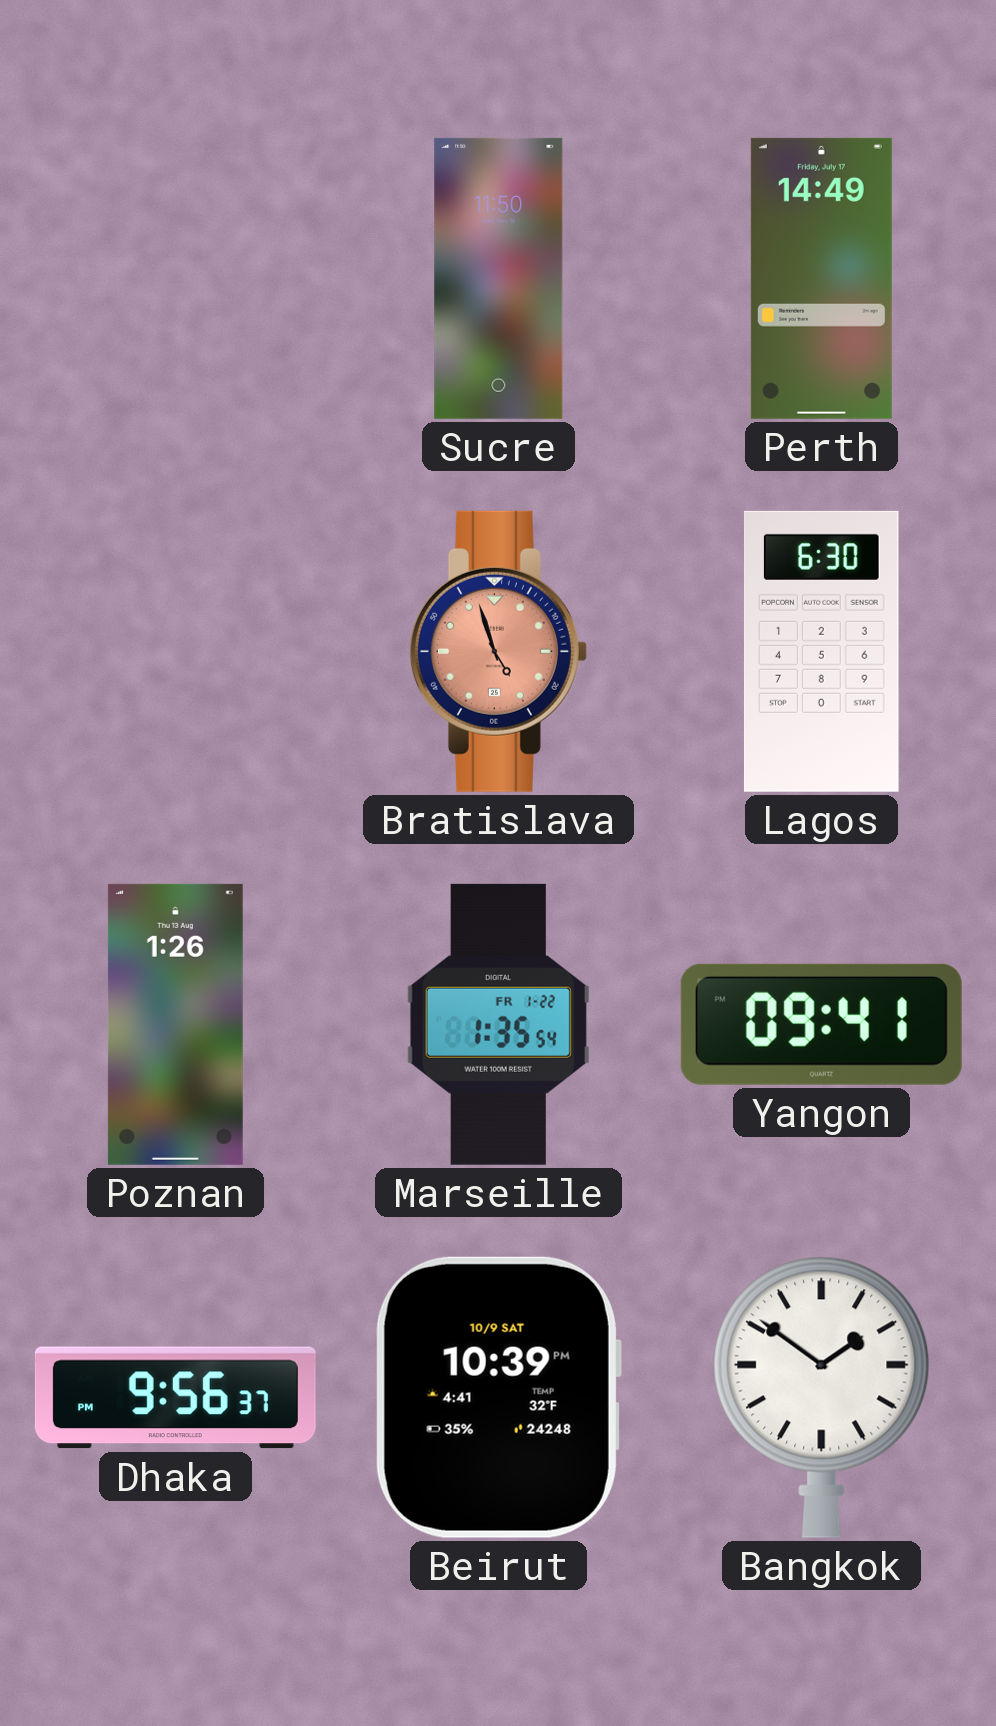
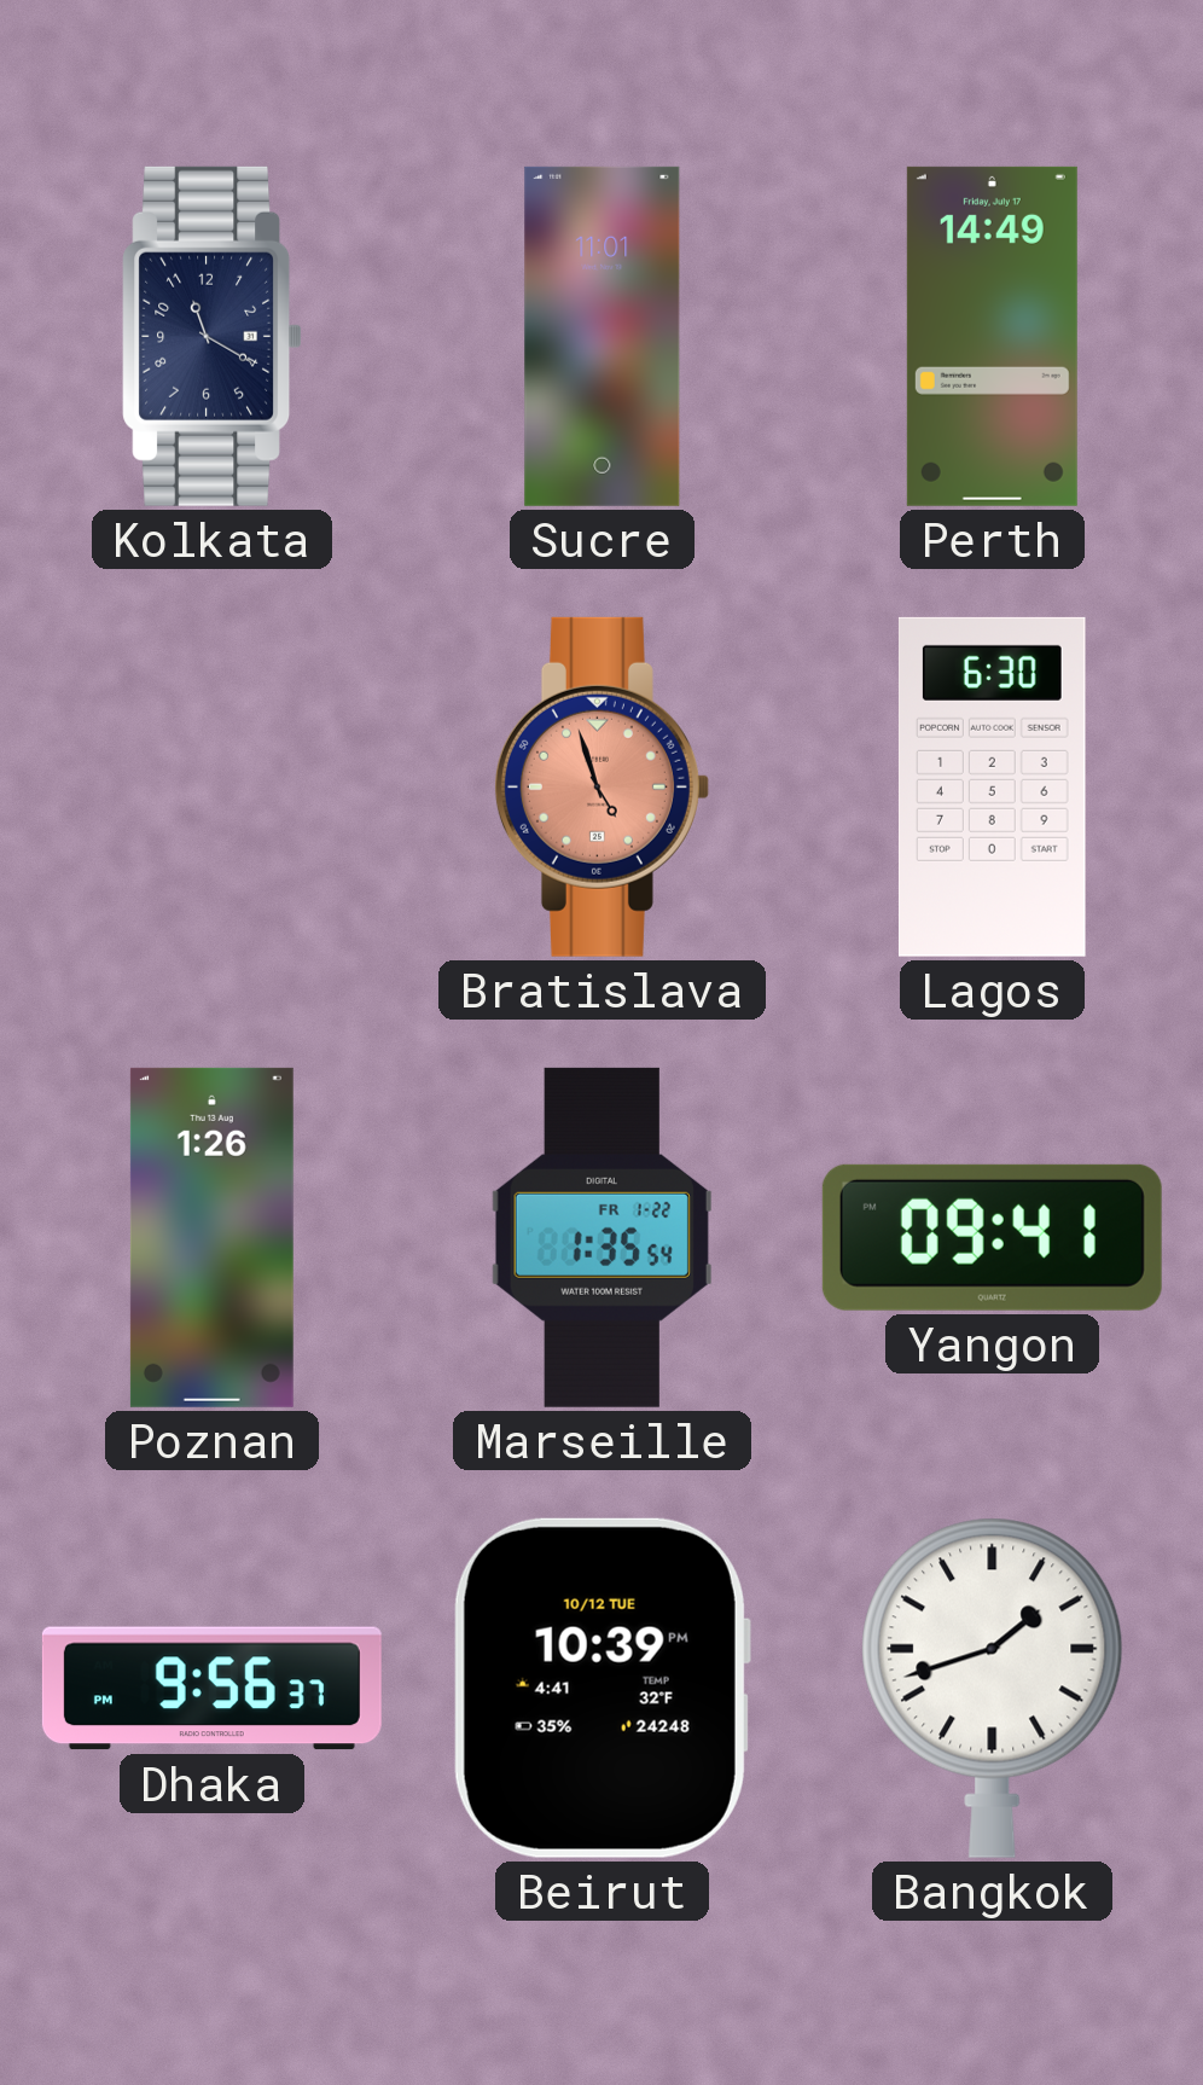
Kolkata: none -> 11:20 (213, 336)
Sucre: 11:50 -> 11:01 (603, 336)
Beirut date: 10/9 SAT -> 10/12 TUE (601, 1688)
Bangkok: 1:51 -> 1:42 (993, 1688)
